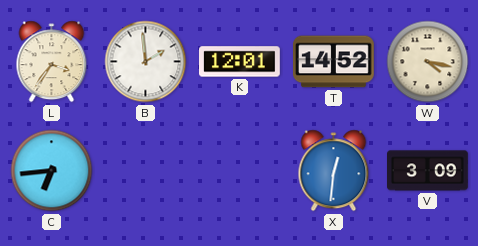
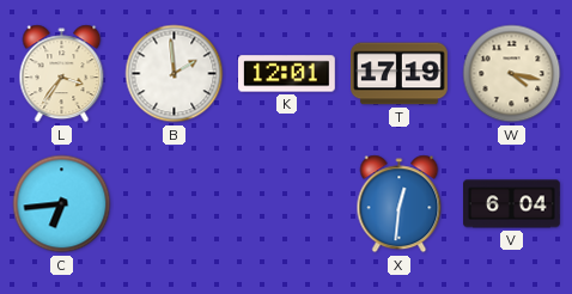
T: 14:52 -> 17:19 (400, 74)
V: 3:09 -> 6:04 (512, 204)
